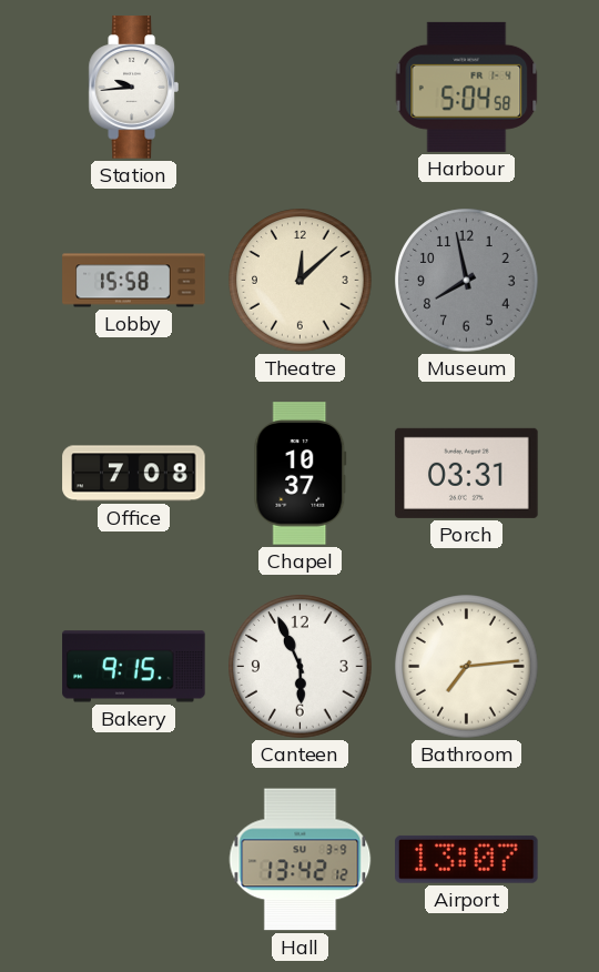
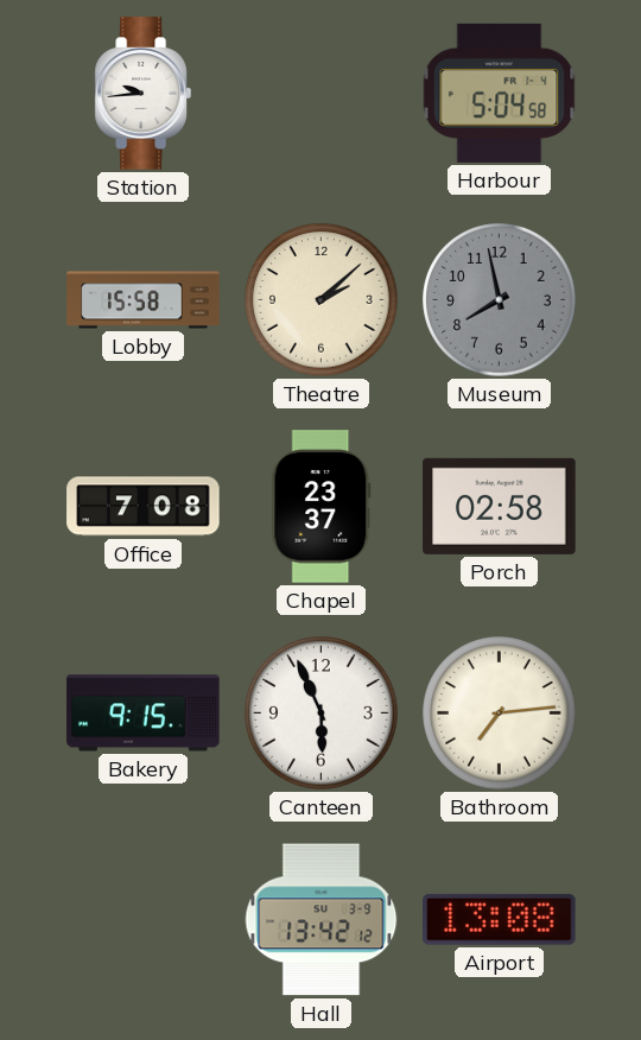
Theatre: 12:08 -> 2:08 (322, 300)
Chapel: 10:37 -> 23:37 (322, 507)
Porch: 03:31 -> 02:58 (500, 506)
Airport: 13:07 -> 13:08 (500, 919)
